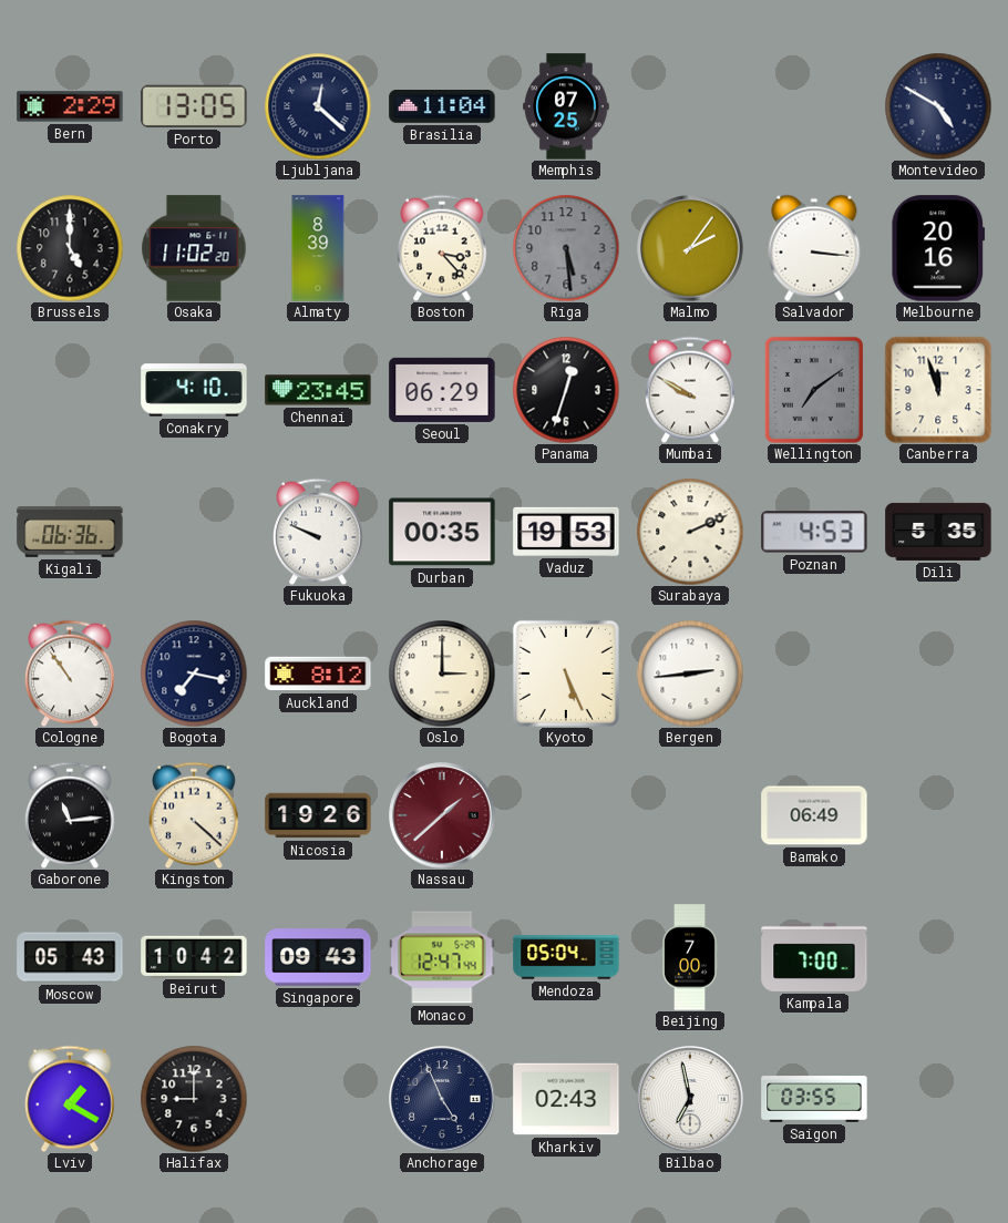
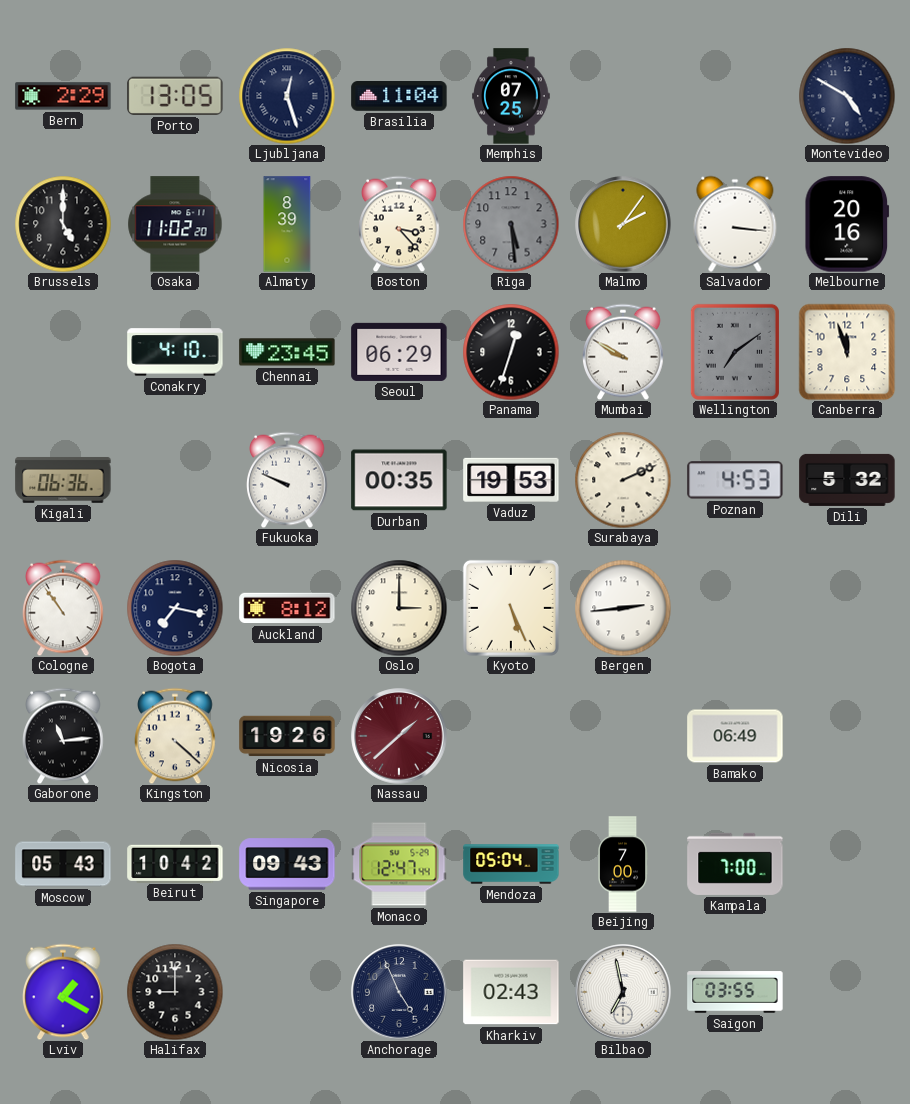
Ljubljana: 12:22 -> 12:27 (287, 96)
Dili: 5:35 -> 5:32 (847, 480)
